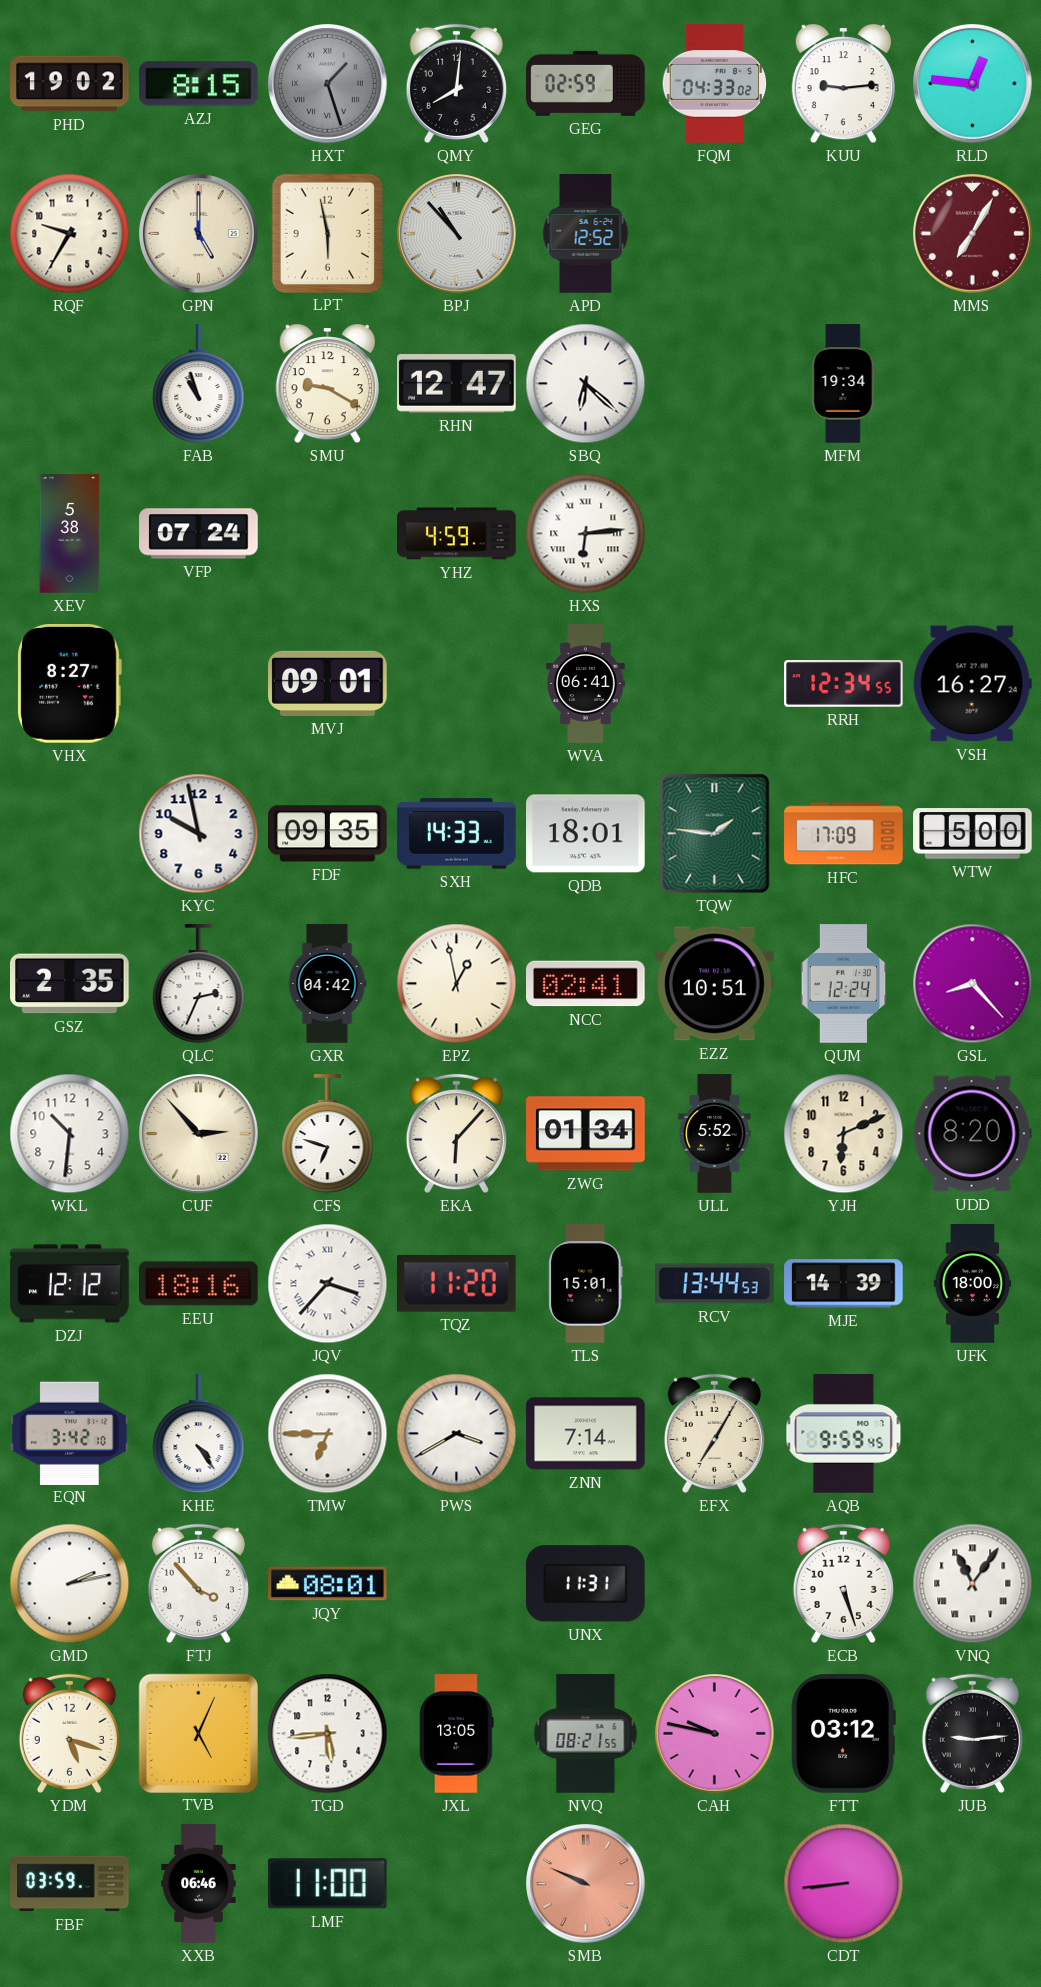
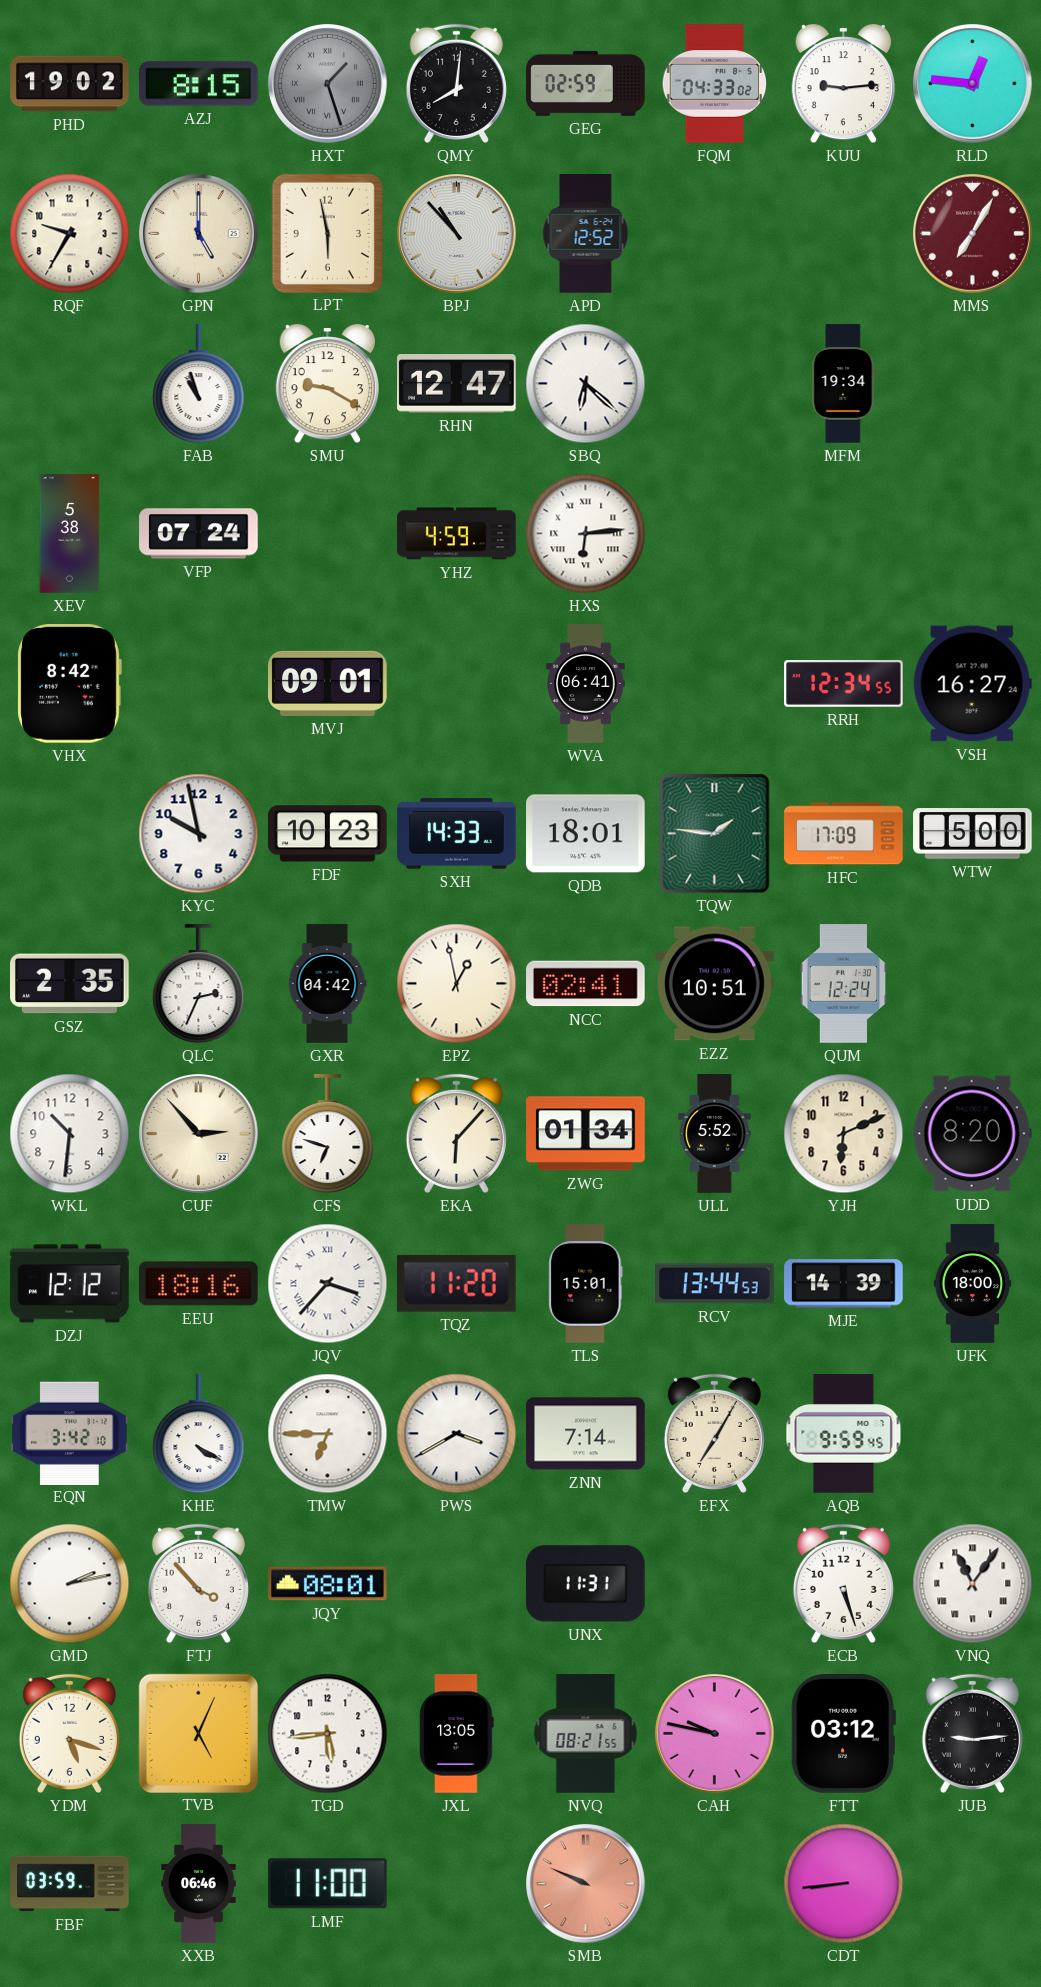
VHX: 8:27 -> 8:42 (69, 684)
FDF: 09:35 -> 10:23 (328, 834)
GSL: 8:23 -> none (973, 984)
KHE: 4:24 -> 4:20 (199, 1434)
